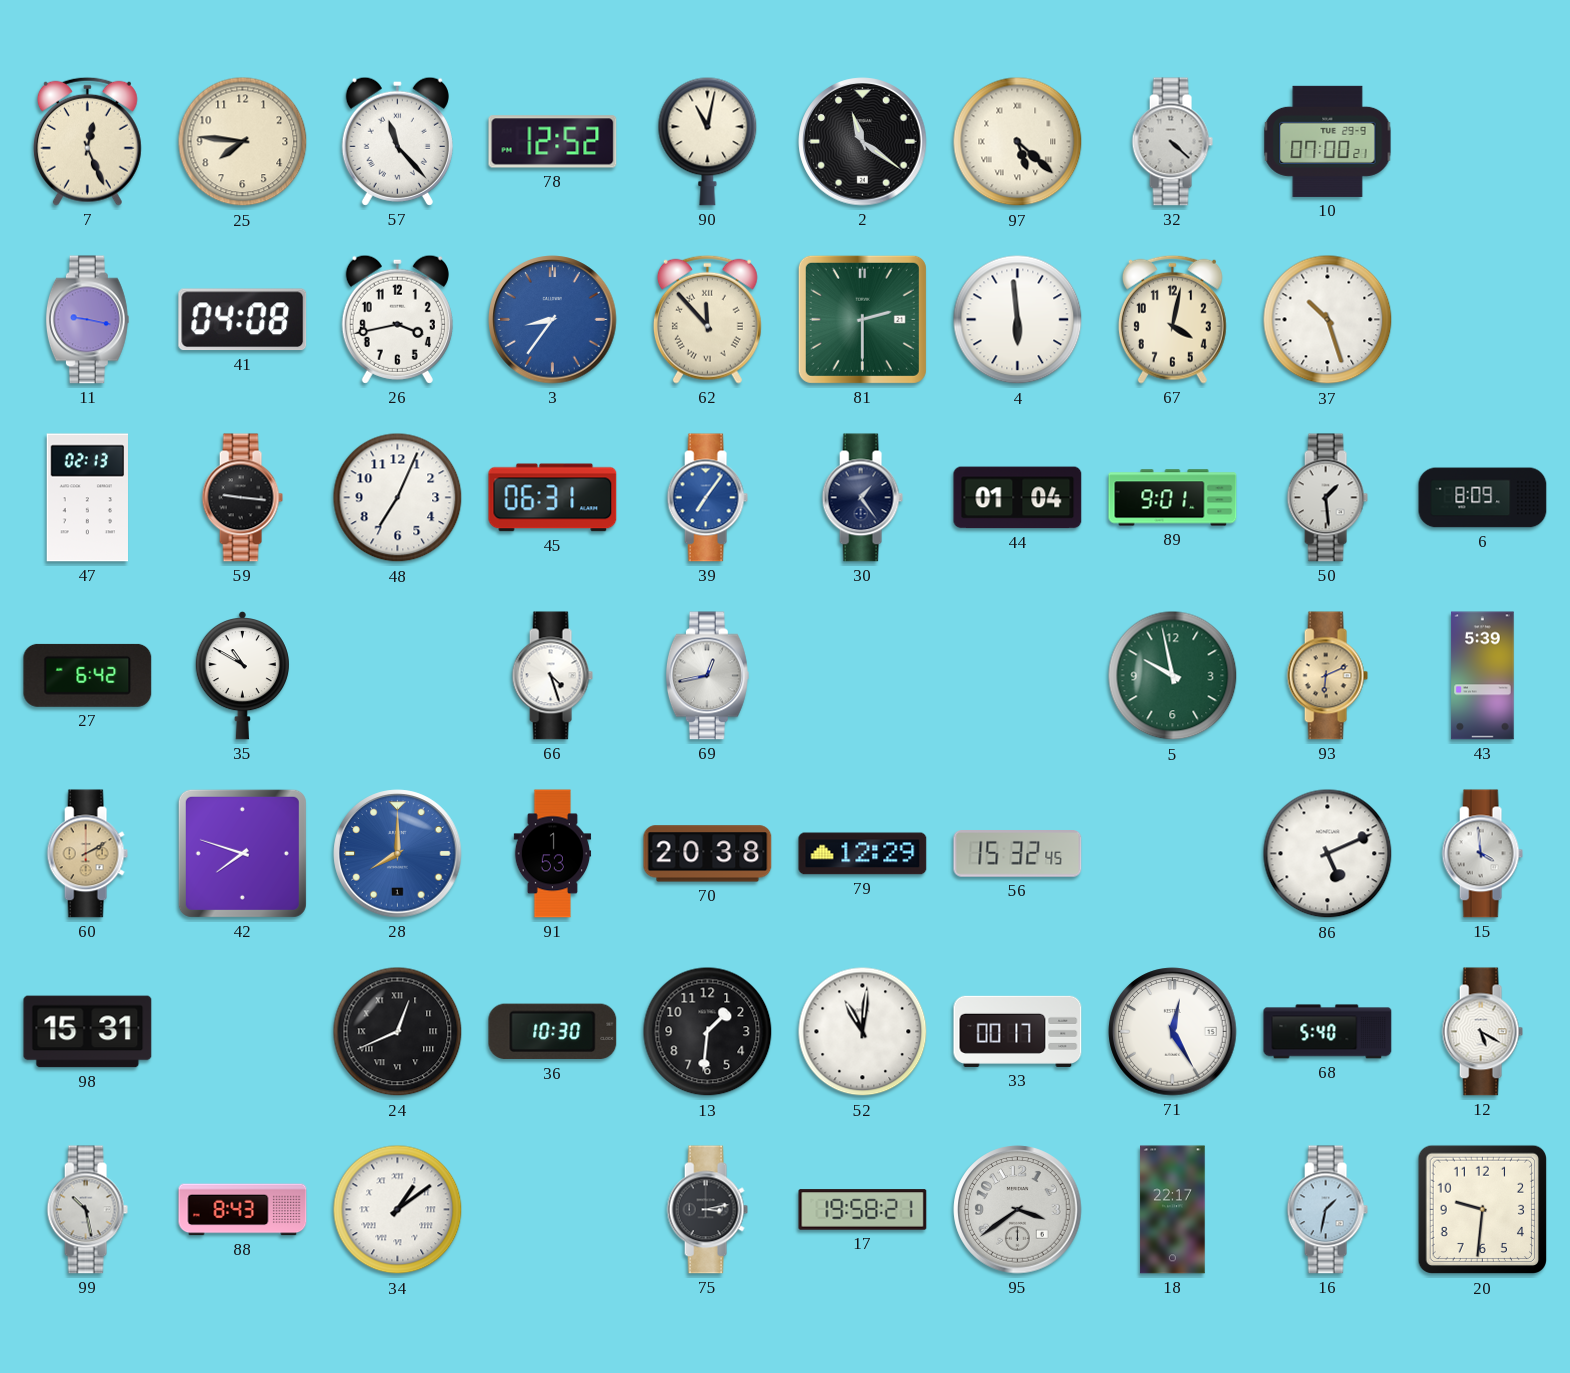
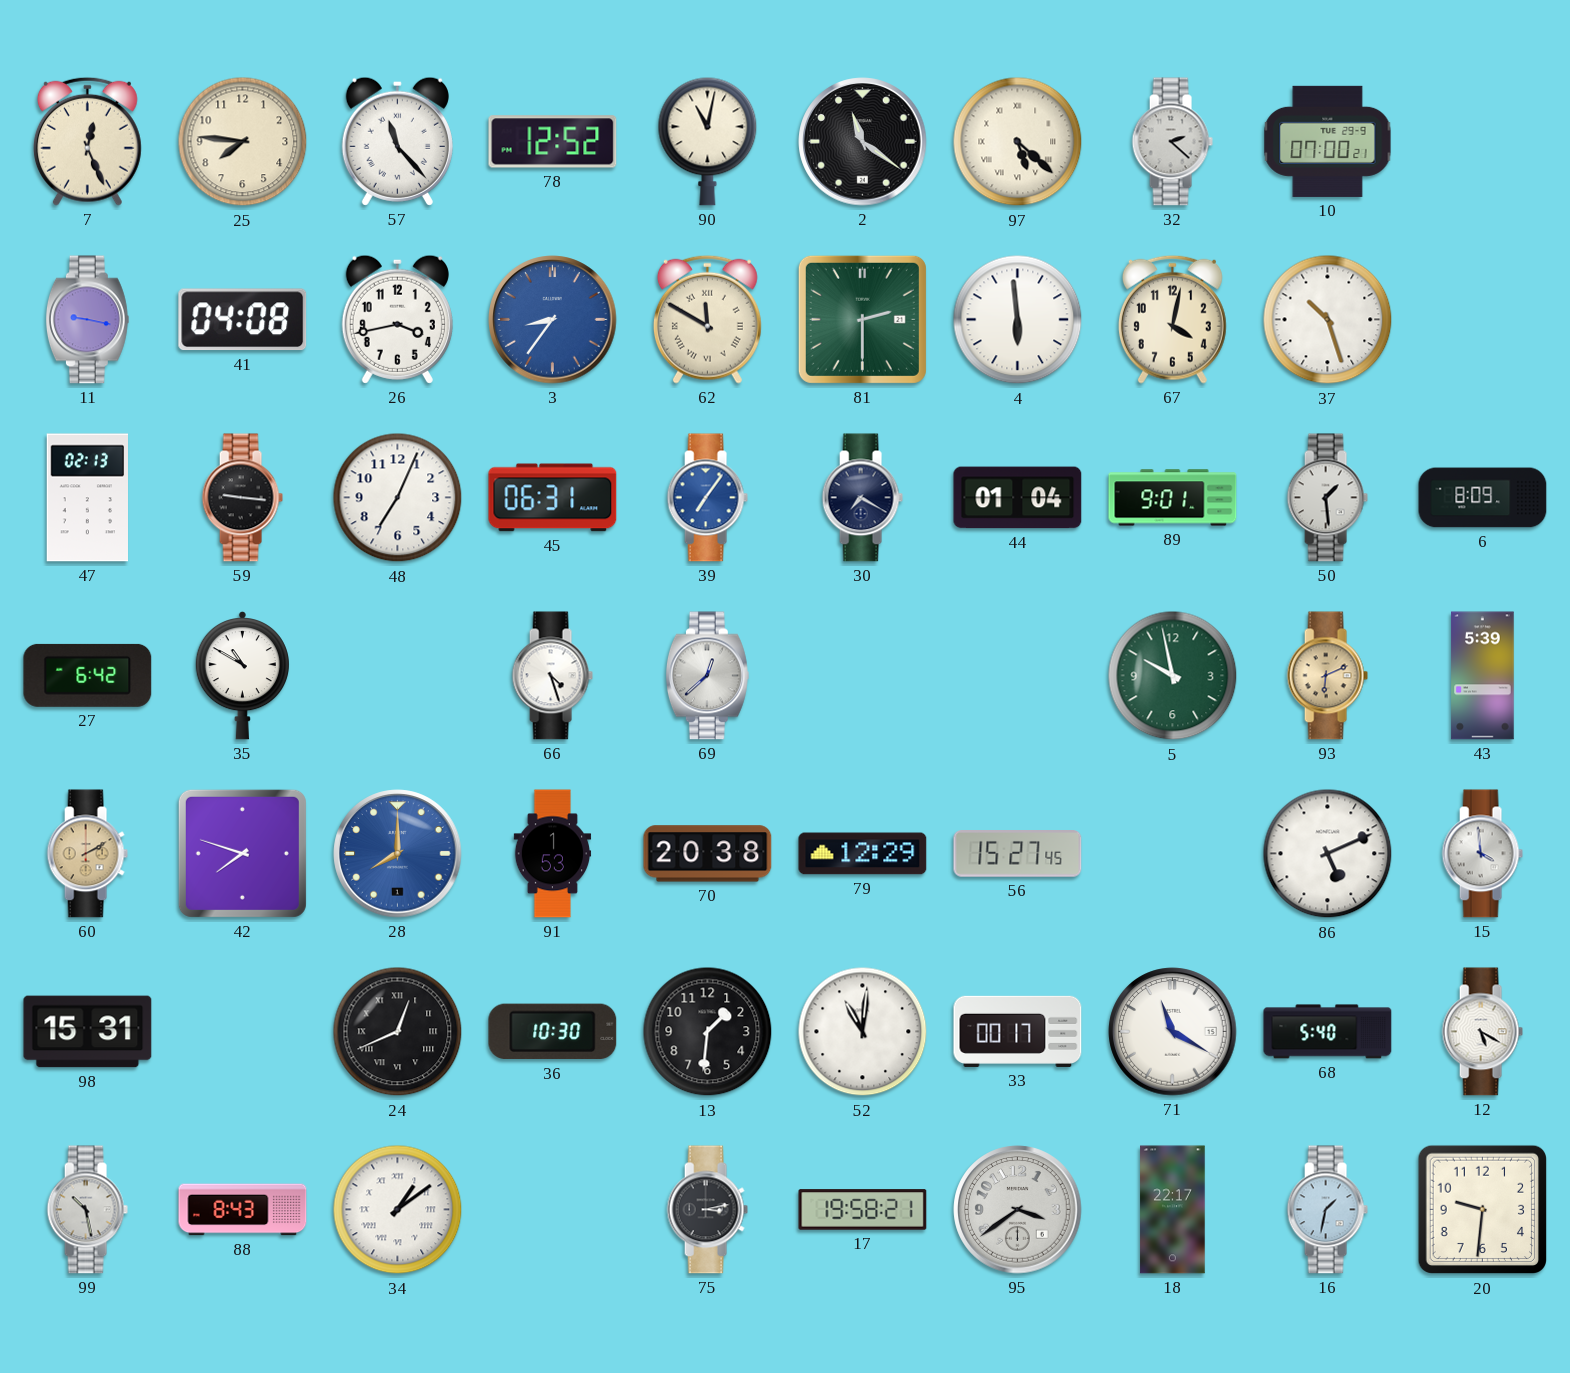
32: 4:22 -> 2:22 (1172, 142)
62: 11:53 -> 11:50 (707, 319)
30: 1:24 -> 7:20 (862, 498)
69: 12:43 -> 12:38 (707, 676)
56: 15:32 -> 15:27 (1018, 854)
71: 12:25 -> 11:20 (1173, 1032)
